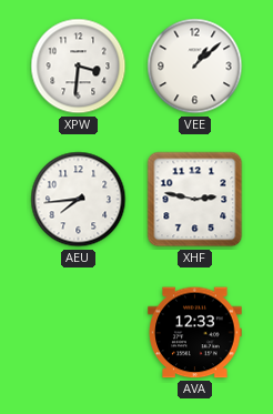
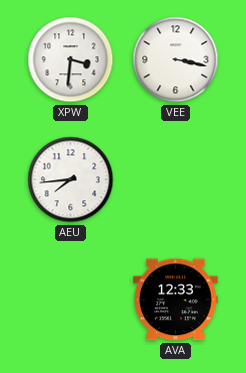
VEE: 1:08 -> 3:17 (176, 60)
XHF: 2:47 -> none (195, 200)
